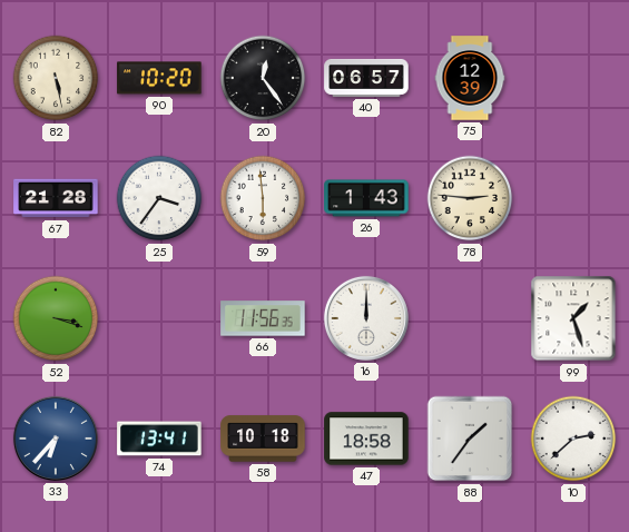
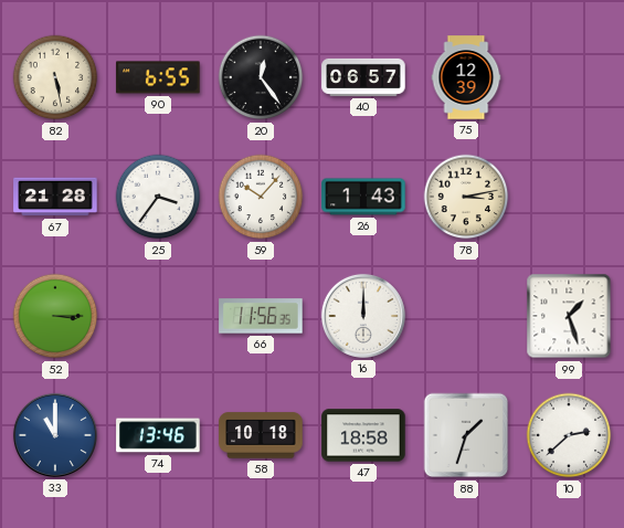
90: 10:20 -> 6:55 (158, 77)
59: 5:59 -> 10:07 (261, 197)
78: 2:46 -> 3:13 (466, 197)
52: 3:18 -> 3:15 (55, 316)
33: 6:37 -> 11:00 (55, 435)
74: 13:41 -> 13:46 (158, 435)
88: 1:36 -> 1:33 (466, 435)
